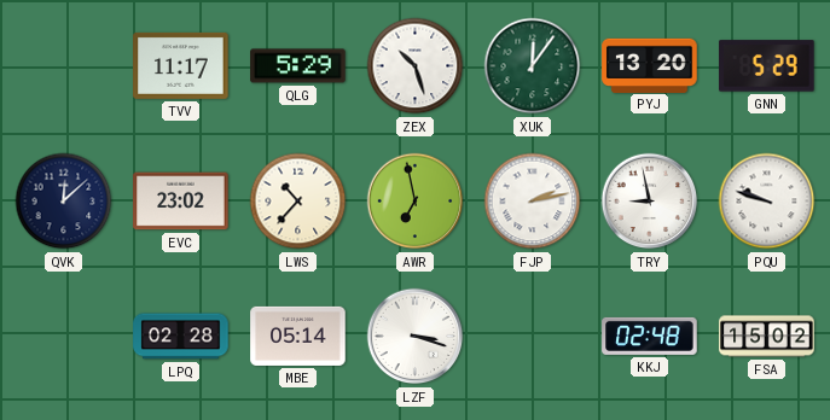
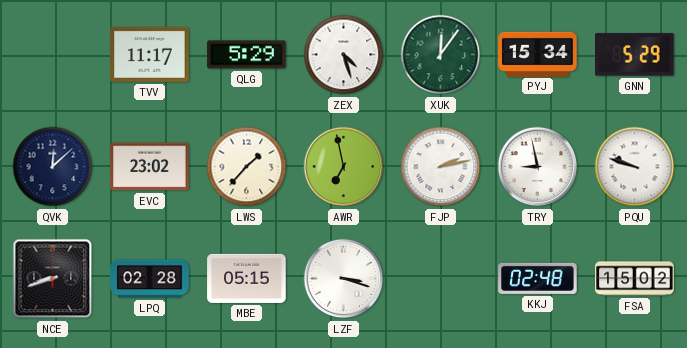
ZEX: 10:27 -> 4:27 (344, 55)
PYJ: 13:20 -> 15:34 (538, 54)
LWS: 10:37 -> 1:37 (247, 167)
NCE: none -> 8:42 (53, 279)
MBE: 05:14 -> 05:15 (247, 278)
